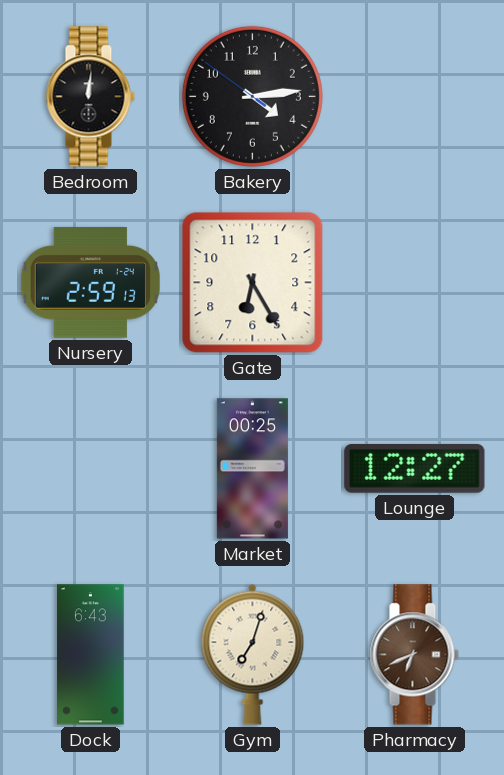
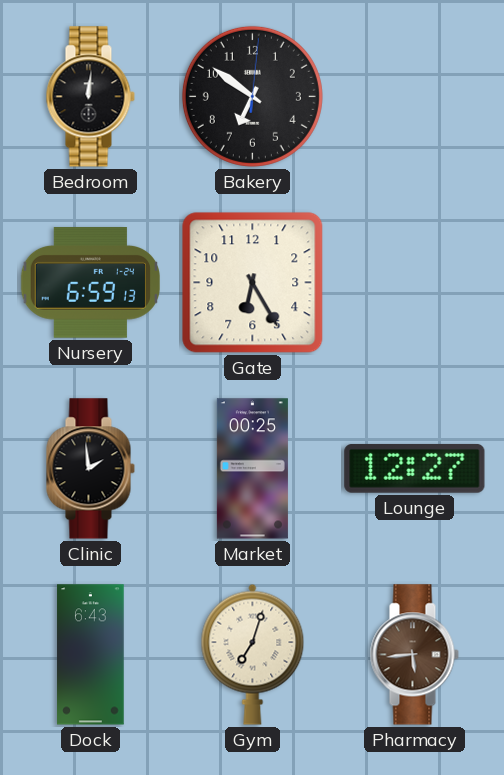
Bakery: 4:13 -> 6:51 (252, 96)
Nursery: 2:59 -> 6:59 (90, 283)
Clinic: none -> 1:59 (90, 469)
Pharmacy: 6:41 -> 5:44 (414, 655)
